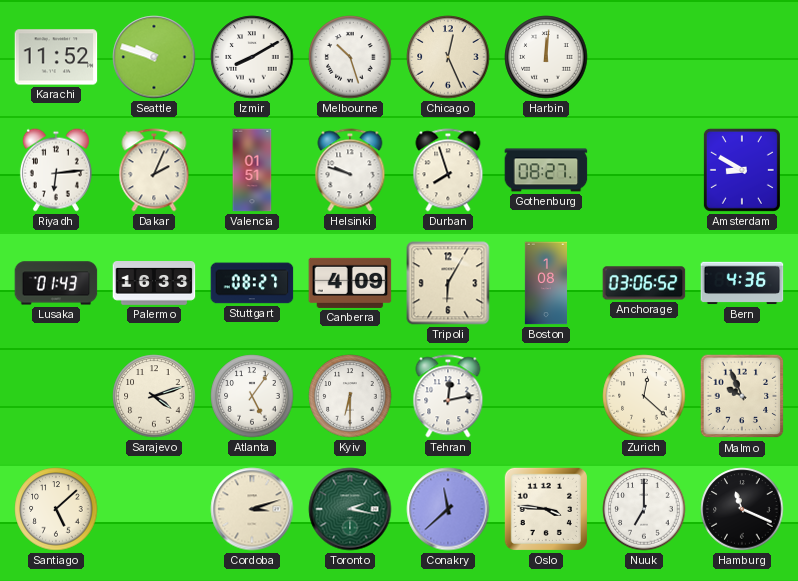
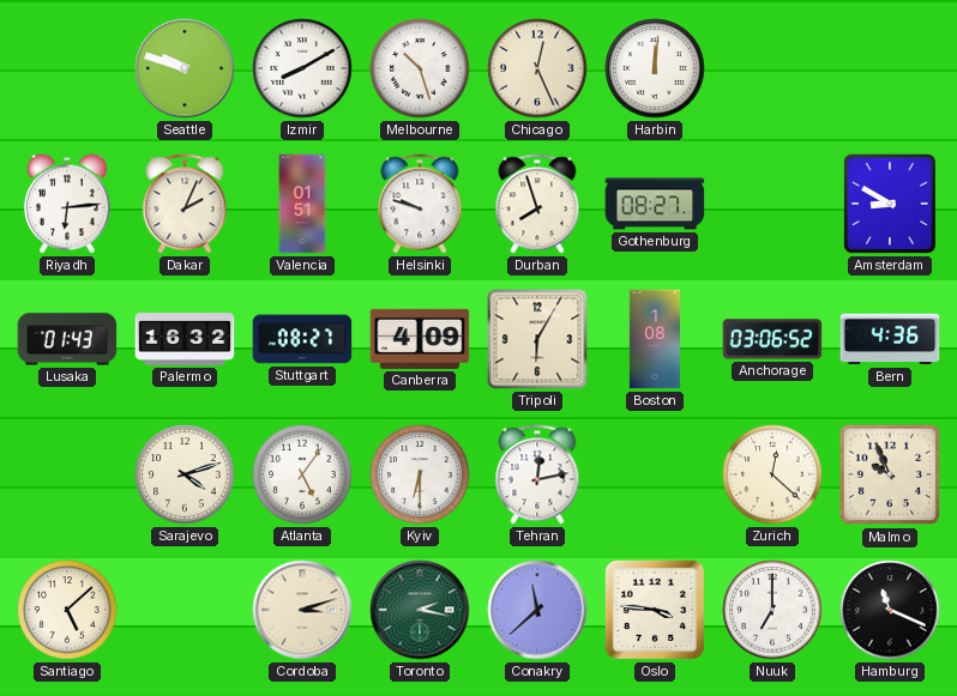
Karachi: 11:52 -> none (56, 57)
Palermo: 16:33 -> 16:32 (185, 340)
